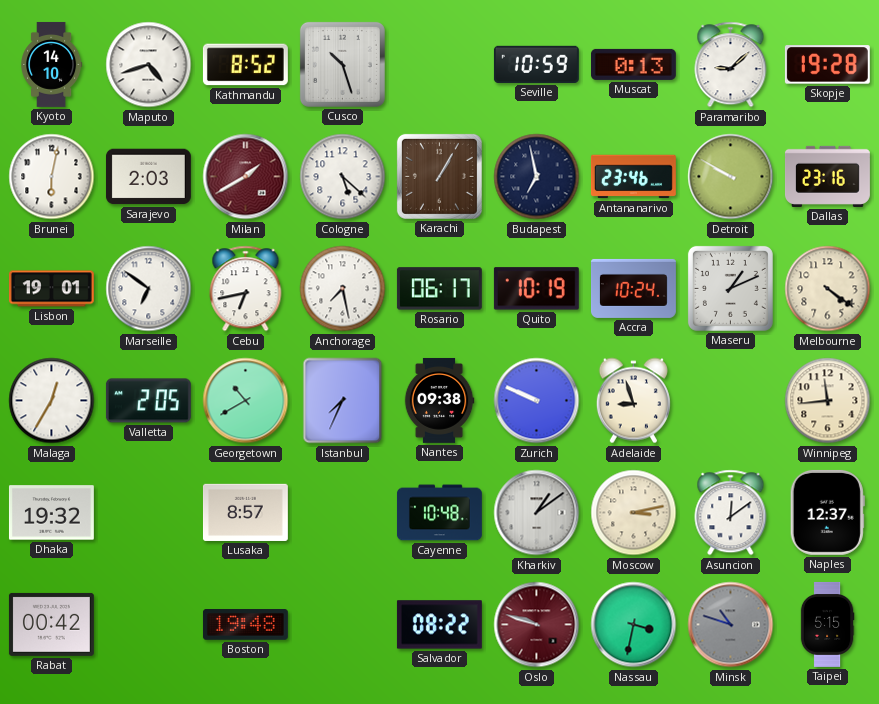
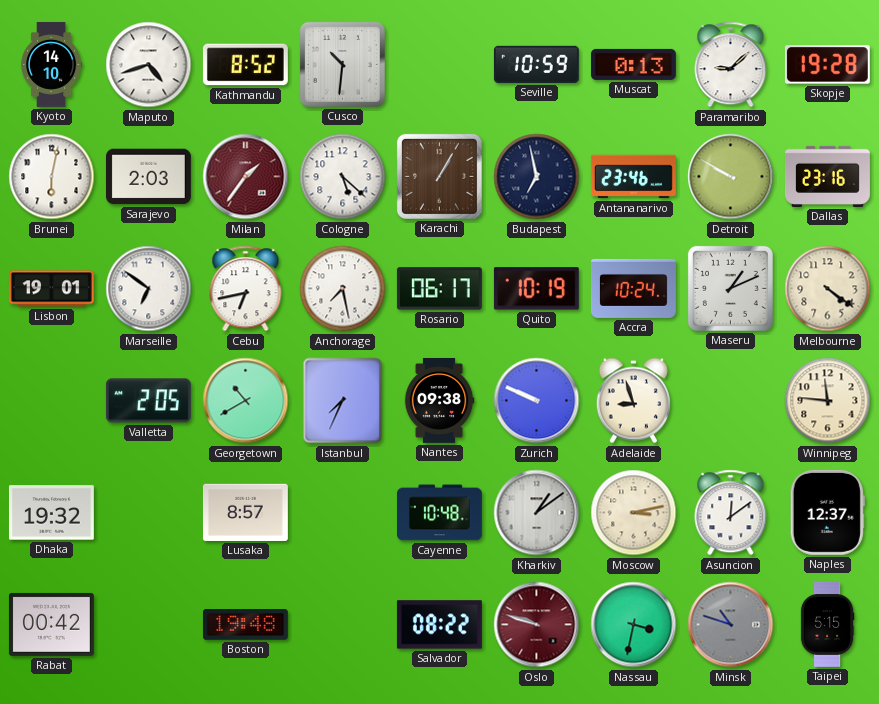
Cusco: 10:27 -> 10:31 (342, 64)
Milan: 1:40 -> 1:36 (246, 177)
Malaga: 12:35 -> none (52, 401)
Winnipeg: 11:44 -> 11:46 (828, 401)
